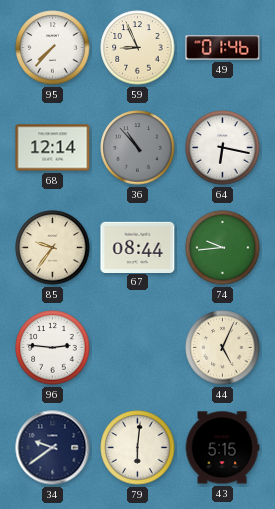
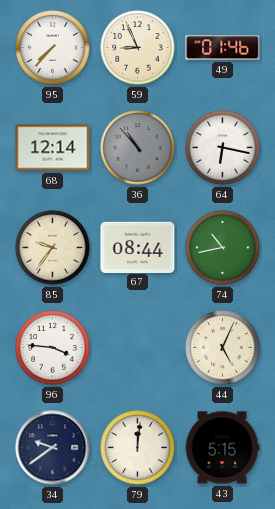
74: 9:44 -> 10:43 (223, 248)
96: 2:46 -> 3:46 (53, 348)
79: 6:01 -> 12:01 (138, 448)
